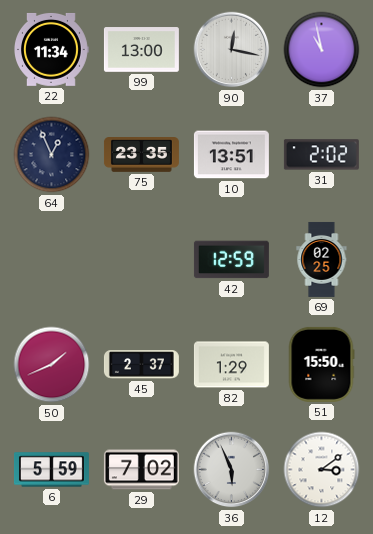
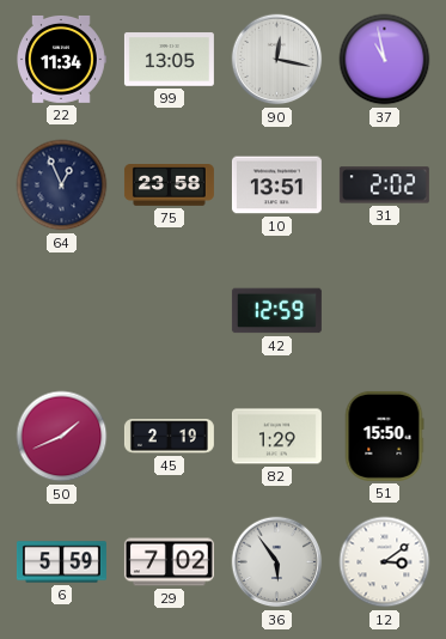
99: 13:00 -> 13:05 (169, 60)
75: 23:35 -> 23:58 (169, 185)
69: 02:25 -> none (322, 259)
45: 2:37 -> 2:19 (169, 437)
36: 5:56 -> 5:54 (277, 562)
